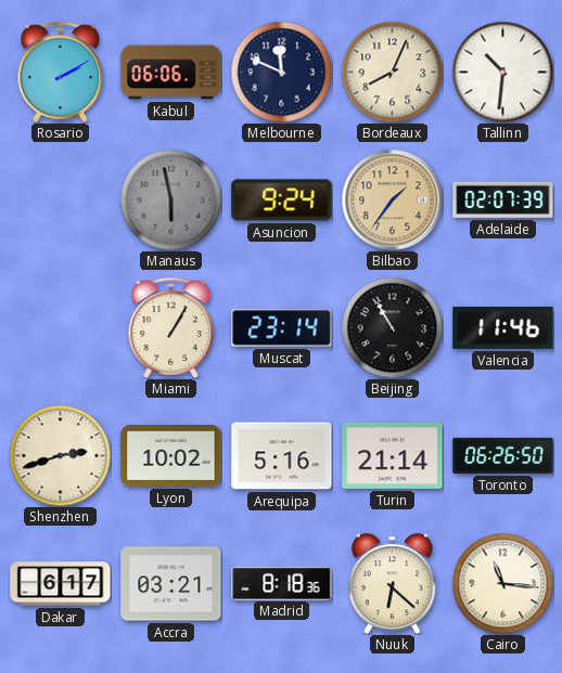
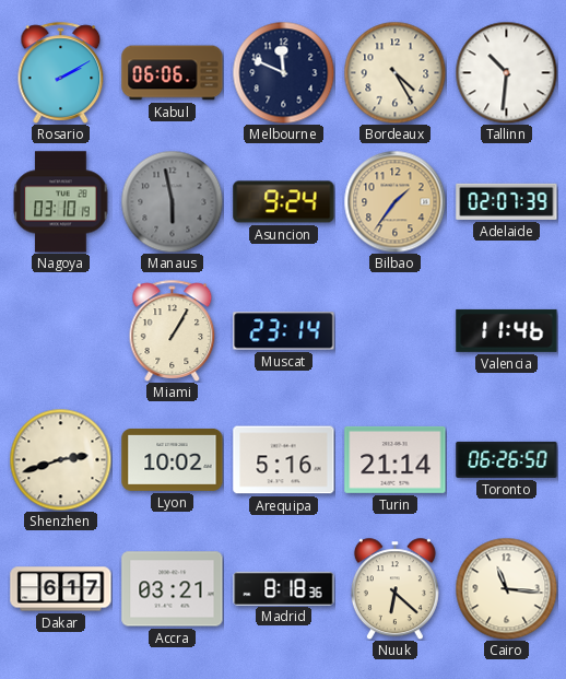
Bordeaux: 8:04 -> 4:25 (394, 72)
Nagoya: none -> 03:10 (61, 202)
Beijing: 10:55 -> none (392, 327)
